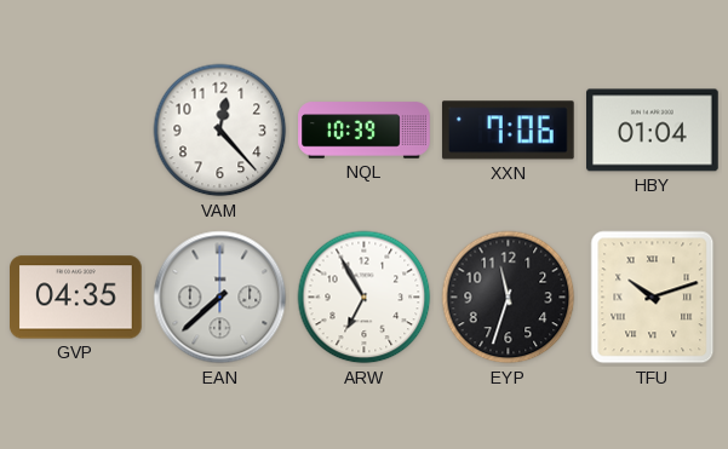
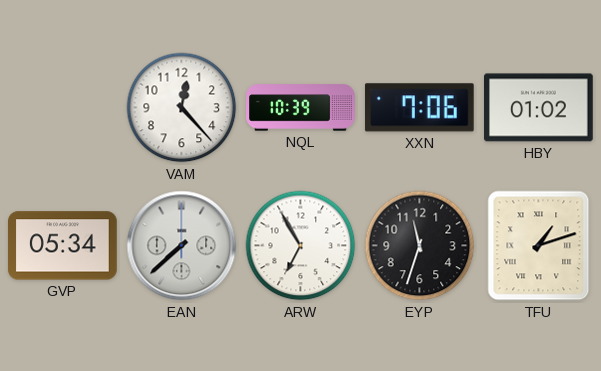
HBY: 01:04 -> 01:02 (539, 108)
GVP: 04:35 -> 05:34 (63, 246)
TFU: 10:12 -> 1:12 (539, 246)
